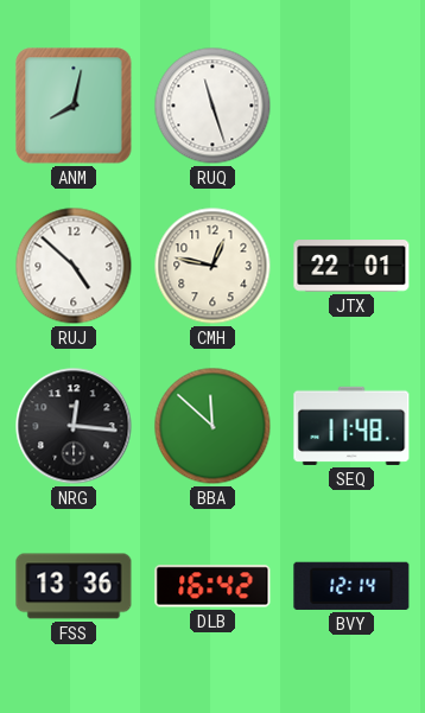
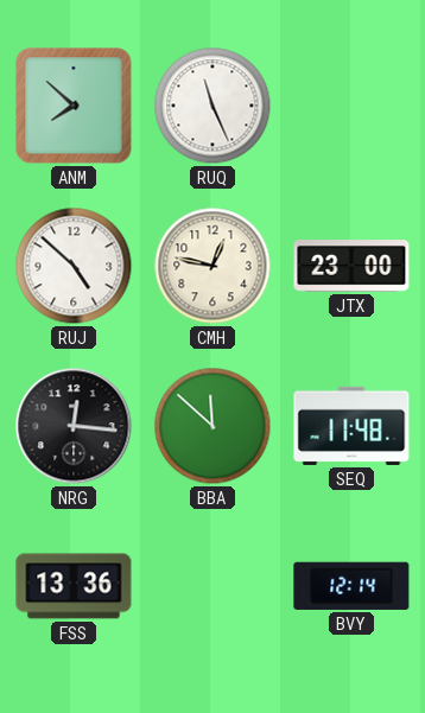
ANM: 8:02 -> 7:52 (74, 106)
RUQ: 11:27 -> 11:26 (213, 106)
JTX: 22:01 -> 23:00 (351, 266)
DLB: 16:42 -> none (213, 586)
